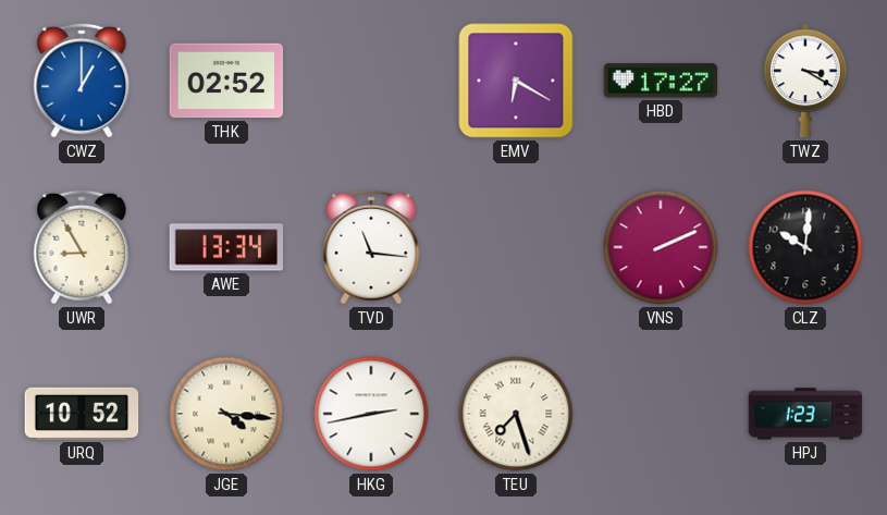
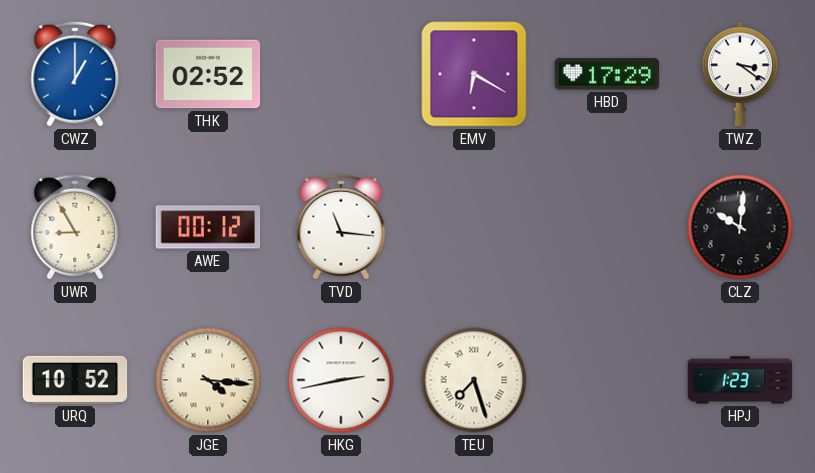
HBD: 17:27 -> 17:29 (607, 74)
TWZ: 3:20 -> 3:21 (740, 74)
AWE: 13:34 -> 00:12 (208, 227)
VNS: 2:11 -> none (661, 247)
